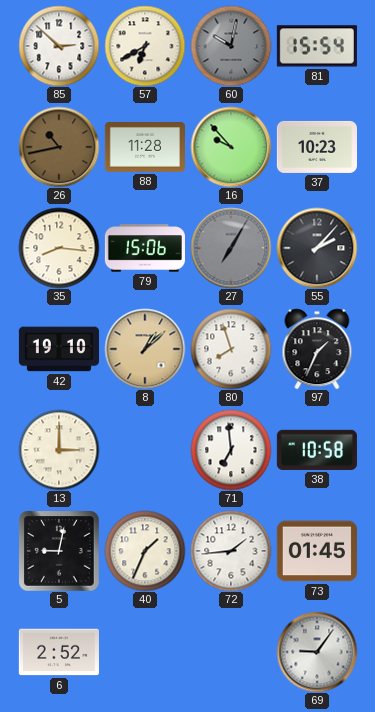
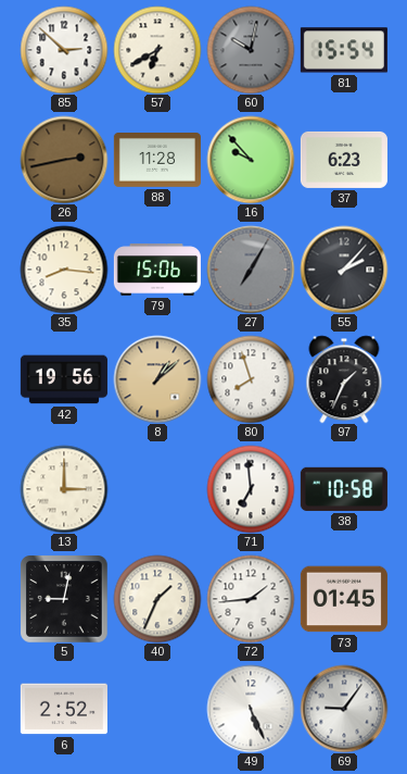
26: 10:43 -> 2:43 (64, 160)
37: 10:23 -> 6:23 (344, 160)
42: 19:10 -> 19:56 (64, 379)
49: none -> 5:26 (251, 709)
